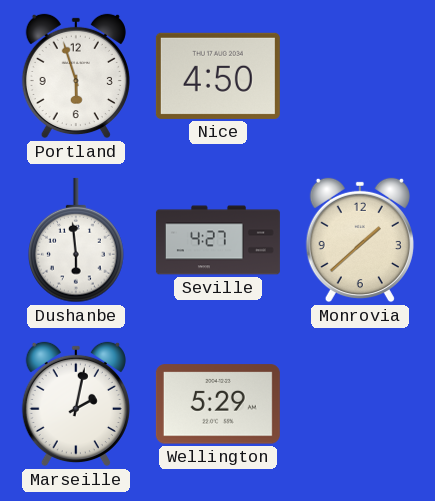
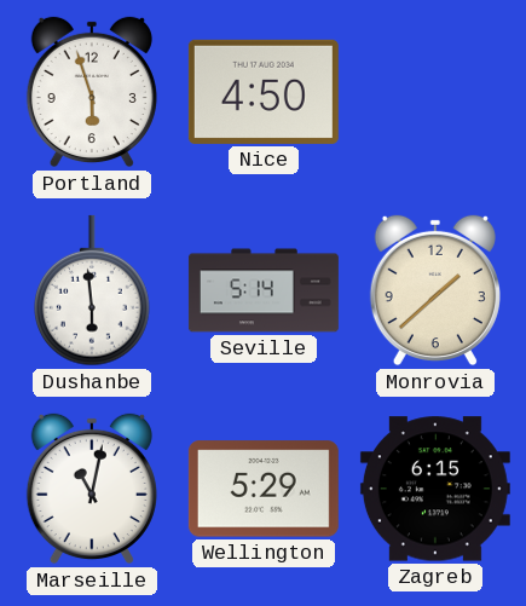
Seville: 4:27 -> 5:14 (264, 290)
Marseille: 2:02 -> 11:02 (92, 489)
Zagreb: none -> 6:15 (435, 489)
